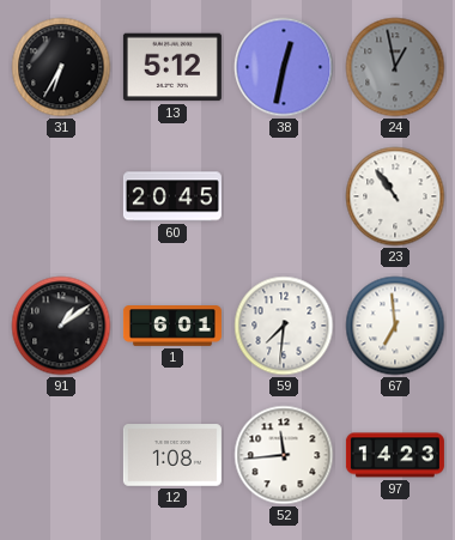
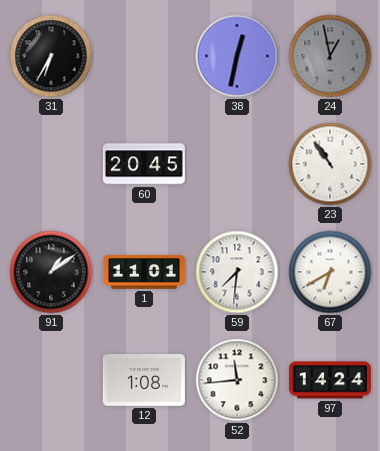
13: 5:12 -> none (172, 67)
1: 6:01 -> 11:01 (144, 272)
67: 6:59 -> 6:40 (330, 272)
97: 14:23 -> 14:24 (330, 380)
